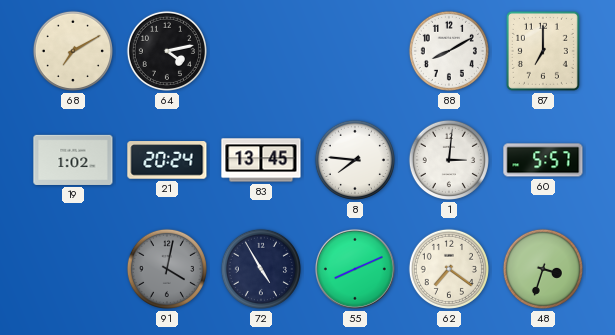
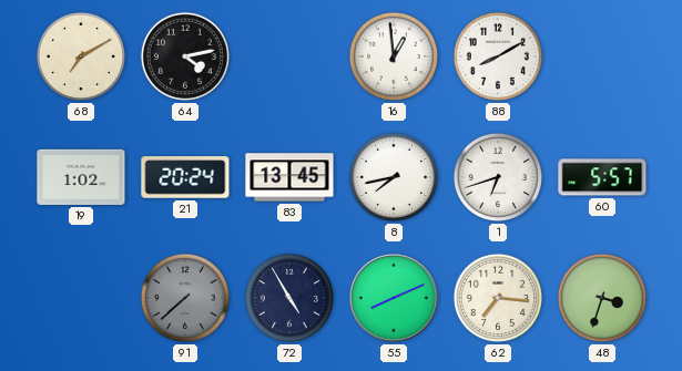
16: none -> 12:59 (394, 56)
87: 7:00 -> none (543, 51)
8: 7:46 -> 7:43 (394, 177)
1: 3:01 -> 6:42 (498, 177)
91: 4:02 -> 7:38 (185, 298)
62: 7:21 -> 7:16 (498, 298)
